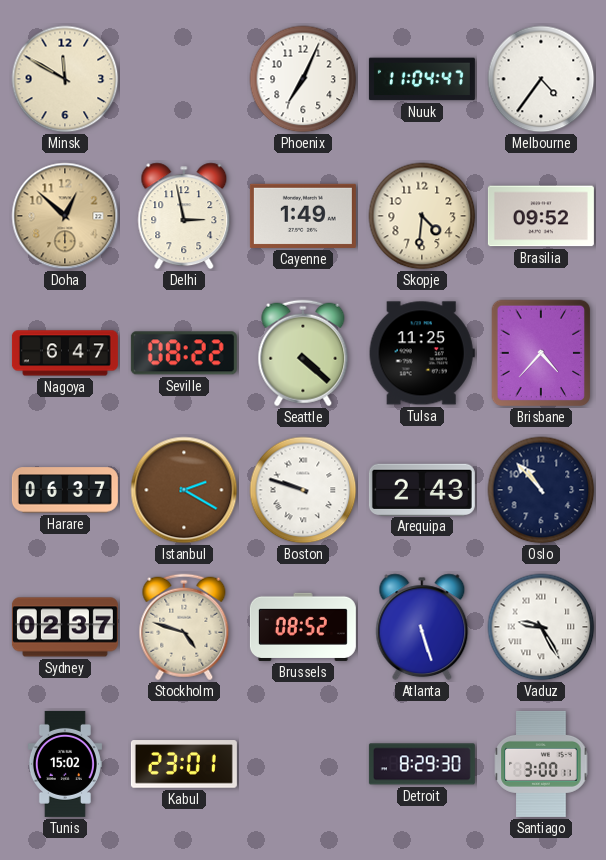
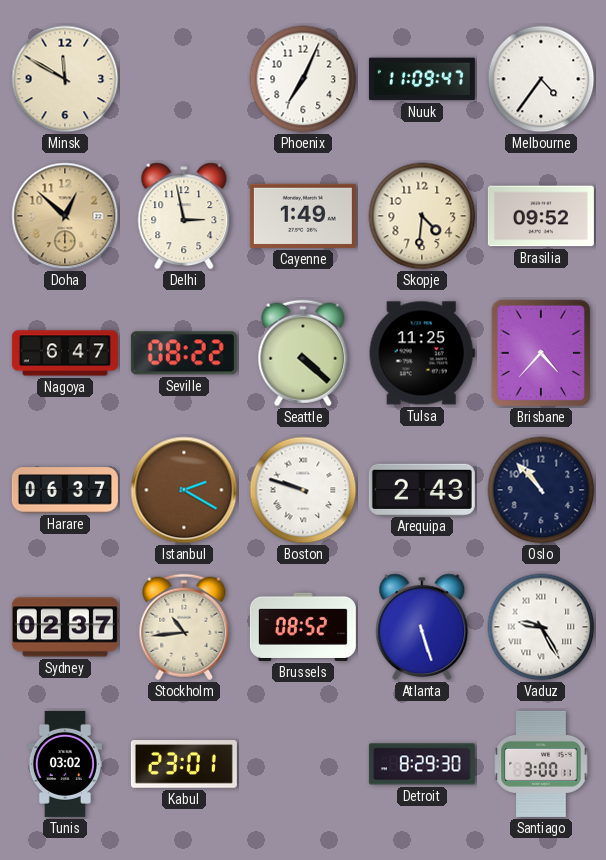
Nuuk: 11:04 -> 11:09 (422, 79)
Stockholm: 4:48 -> 10:44 (184, 627)
Tunis: 15:02 -> 03:02 (65, 764)
